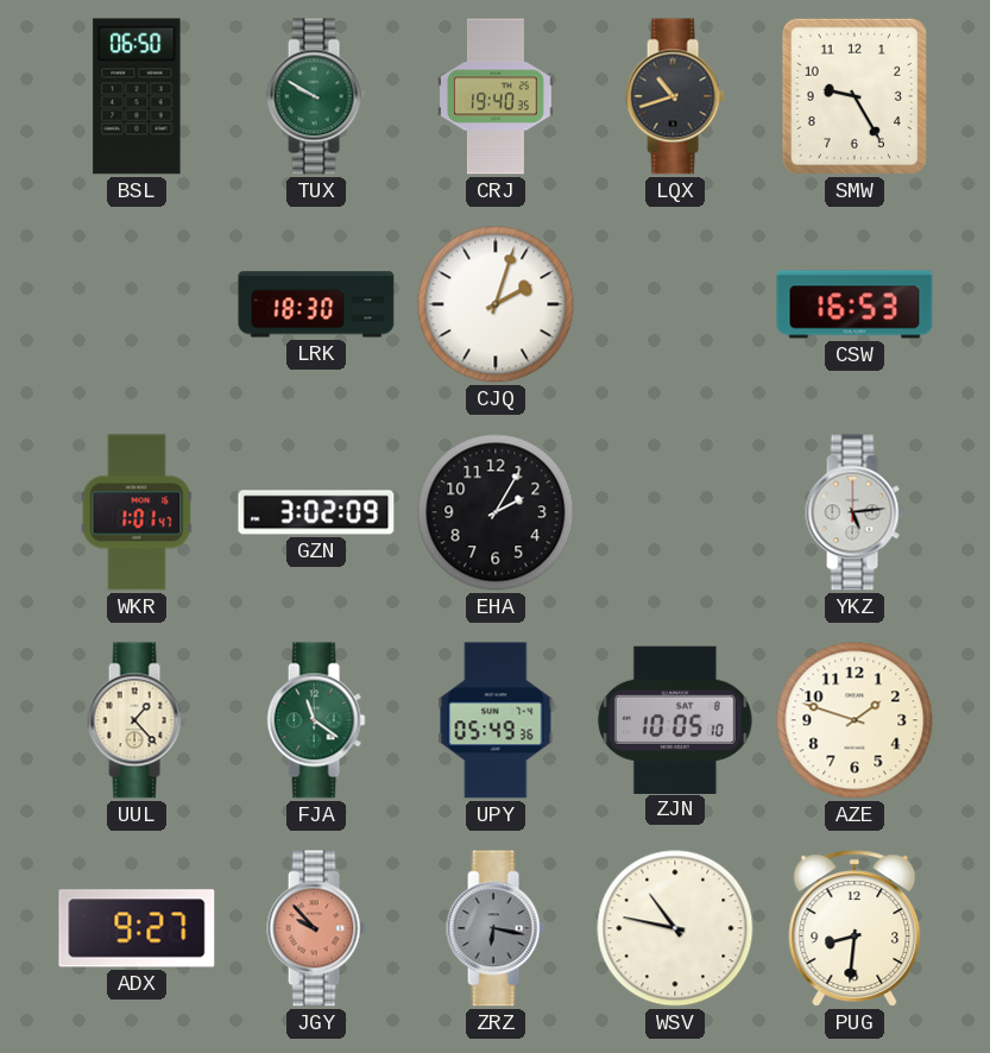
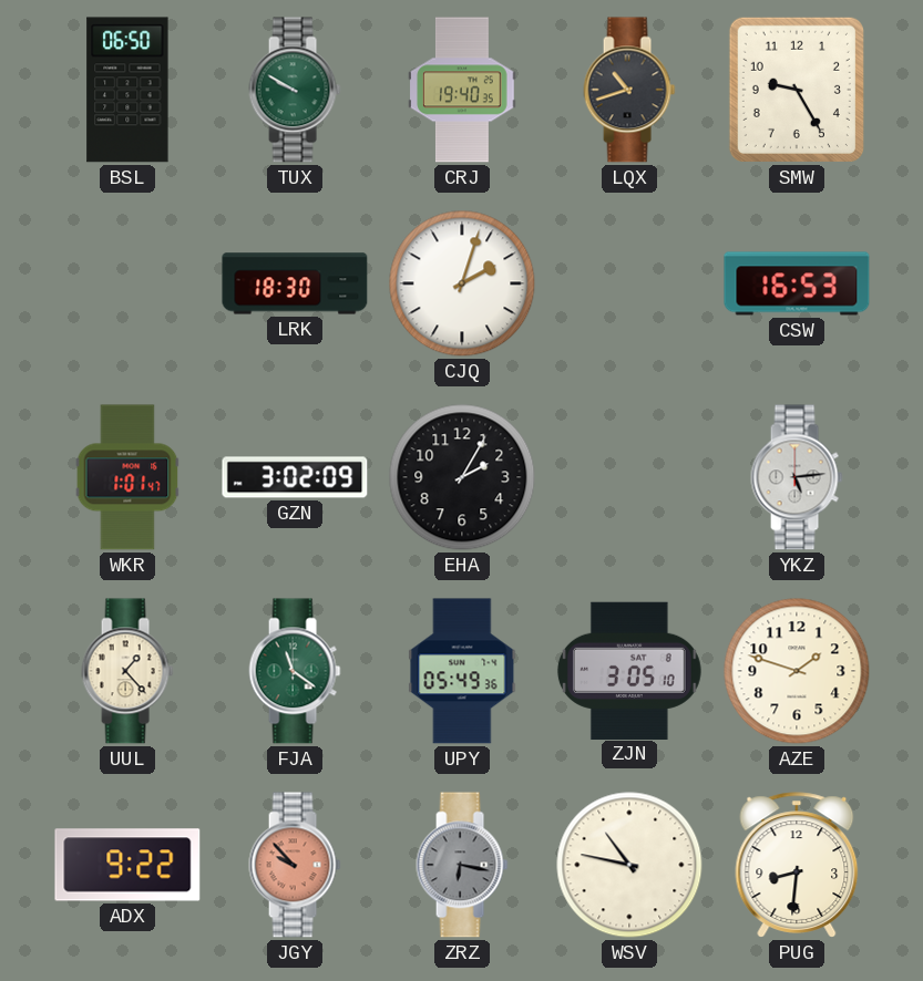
ZJN: 10:05 -> 3:05 (629, 670)
ADX: 9:27 -> 9:22 (127, 865)
